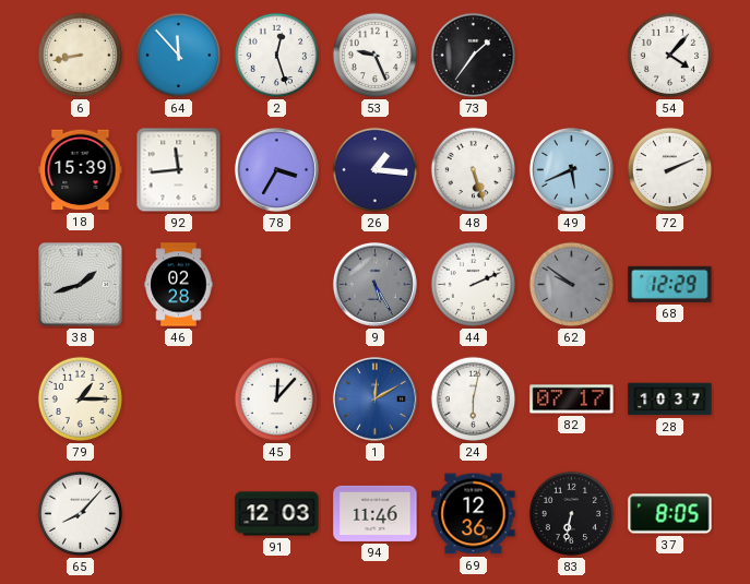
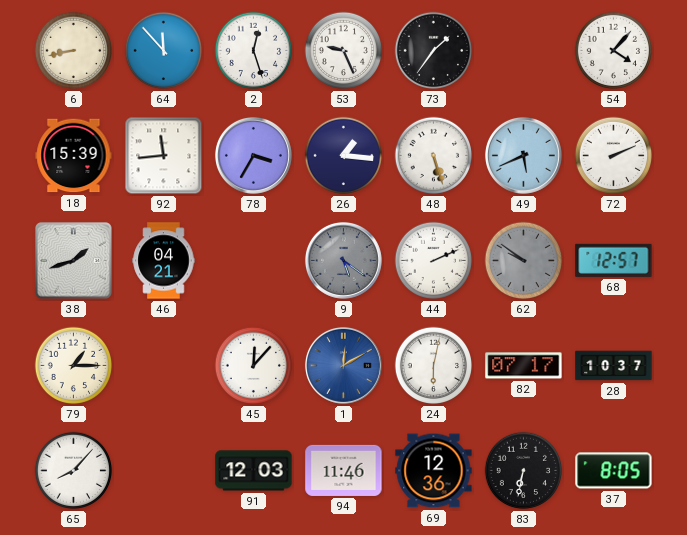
46: 02:28 -> 04:21 (164, 261)
9: 5:25 -> 5:21 (343, 260)
68: 12:29 -> 12:57 (614, 260)
